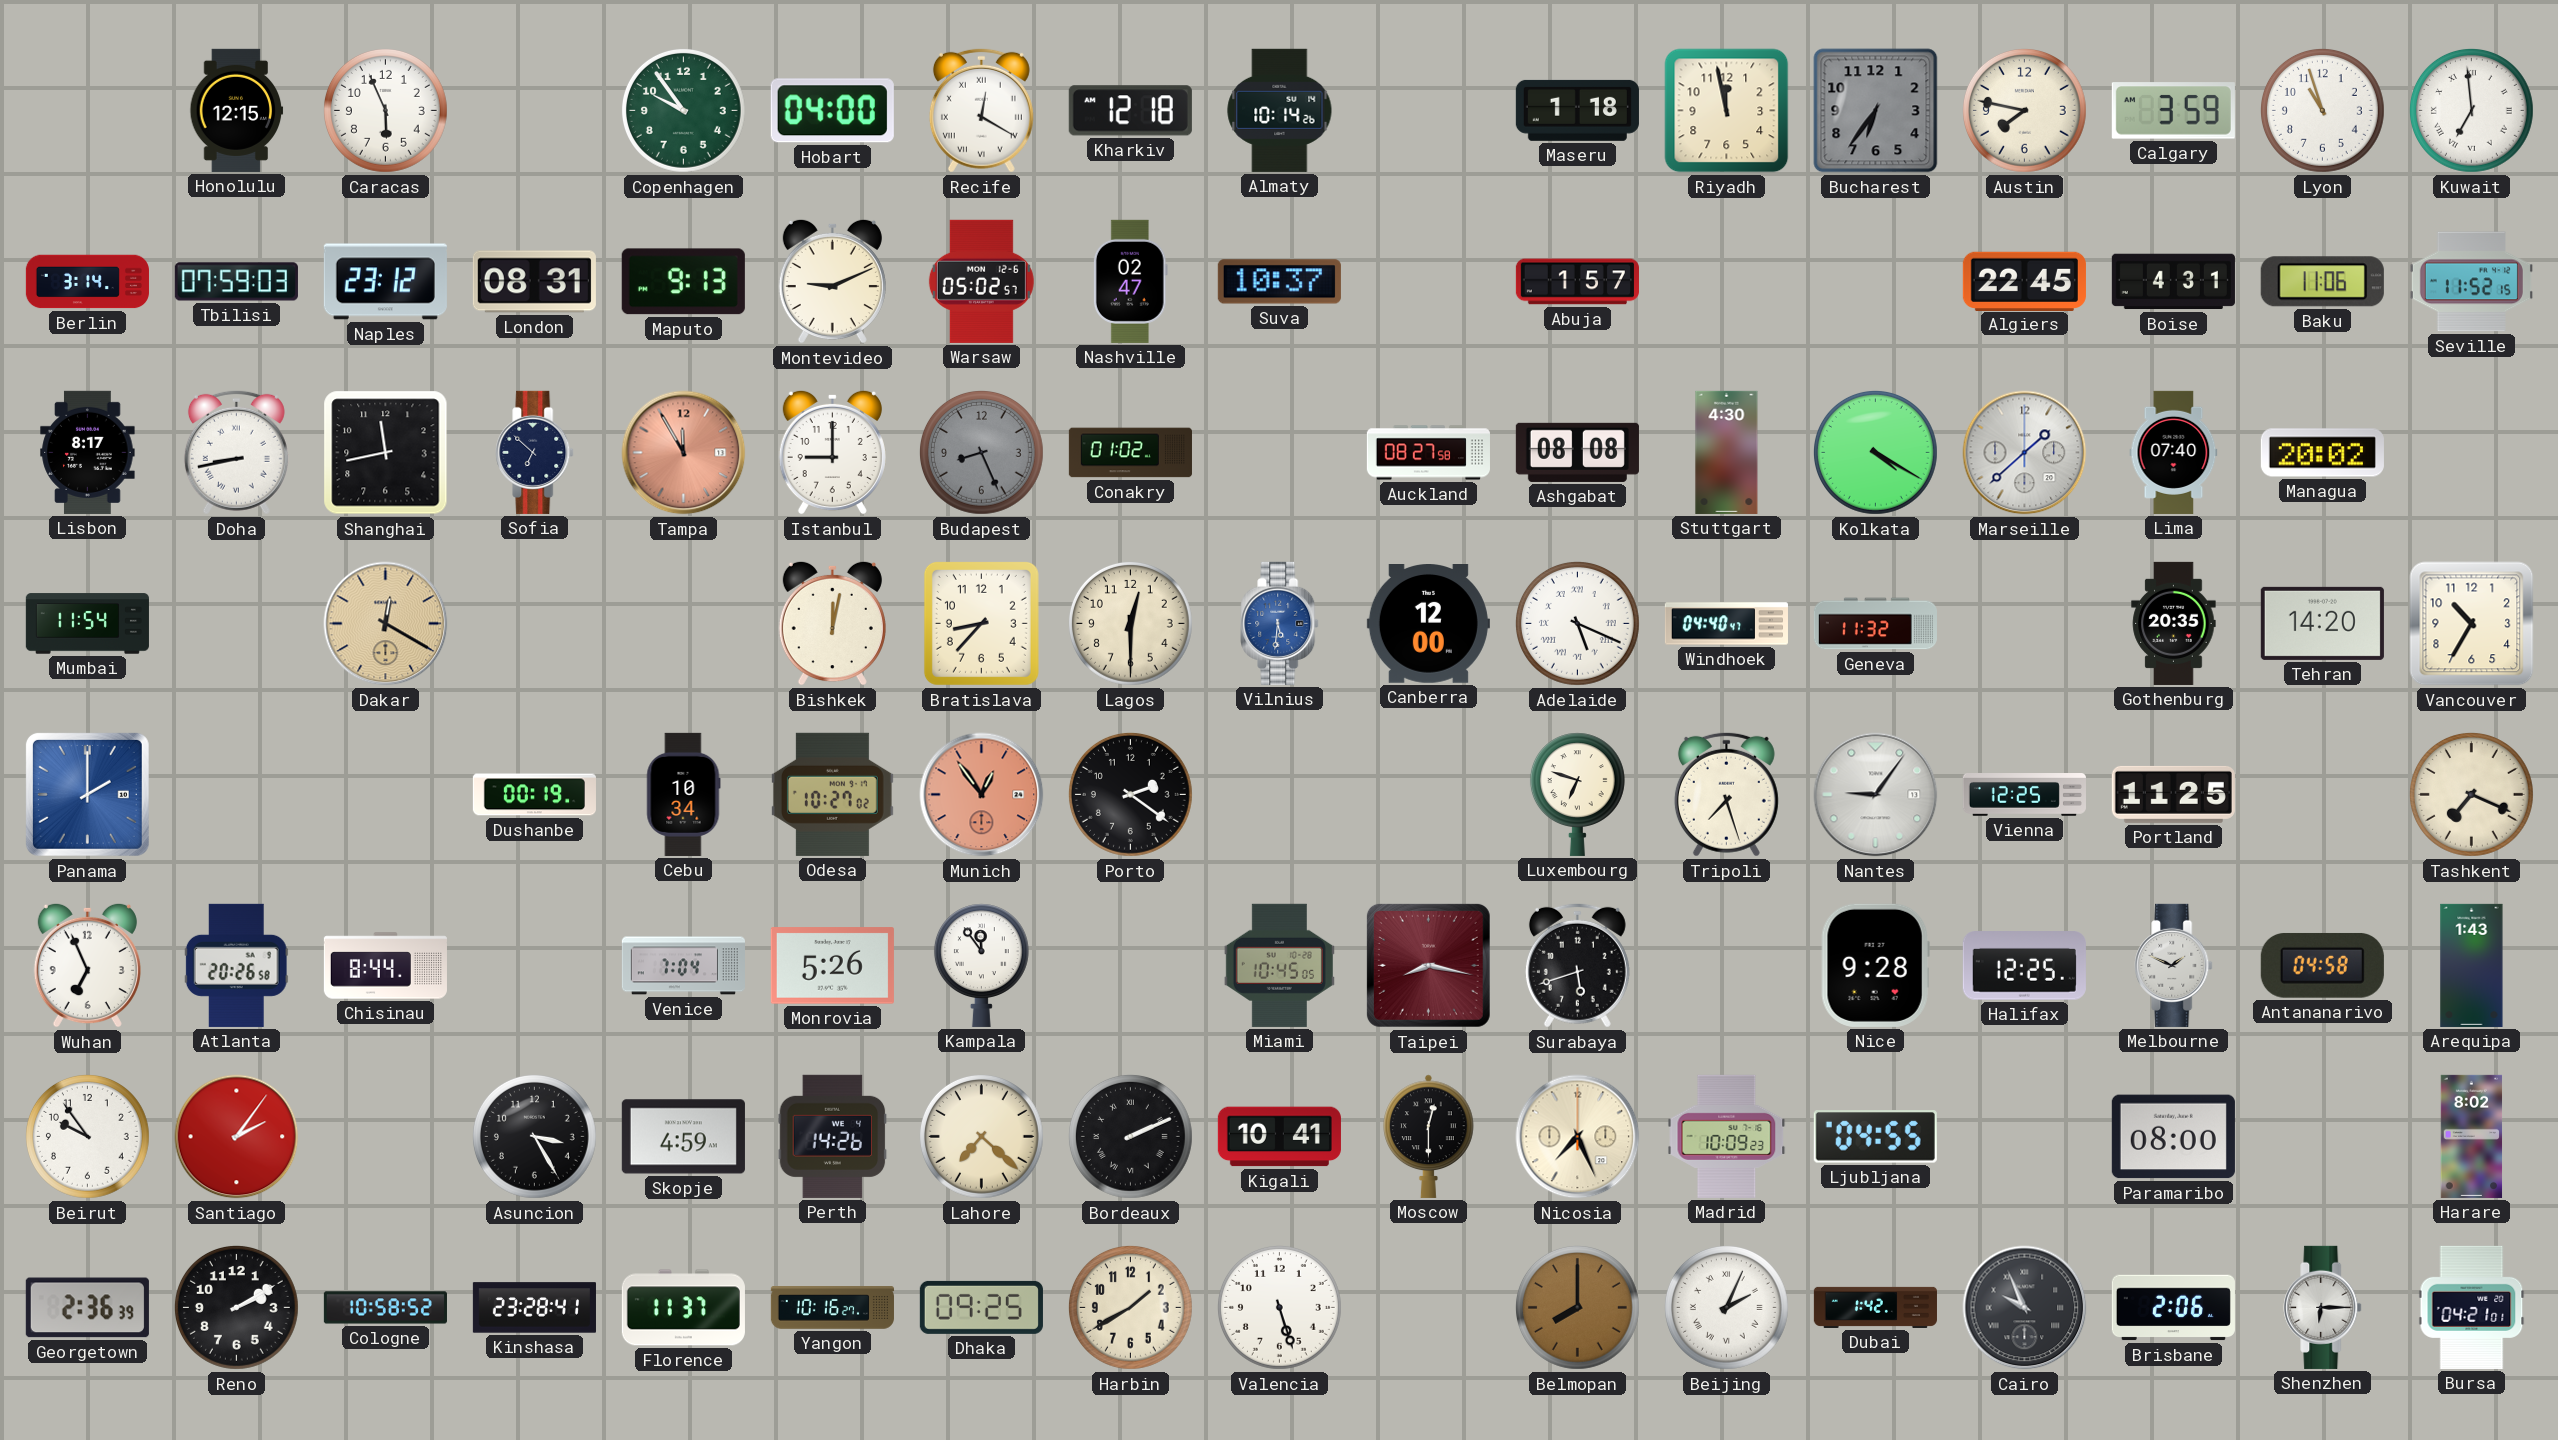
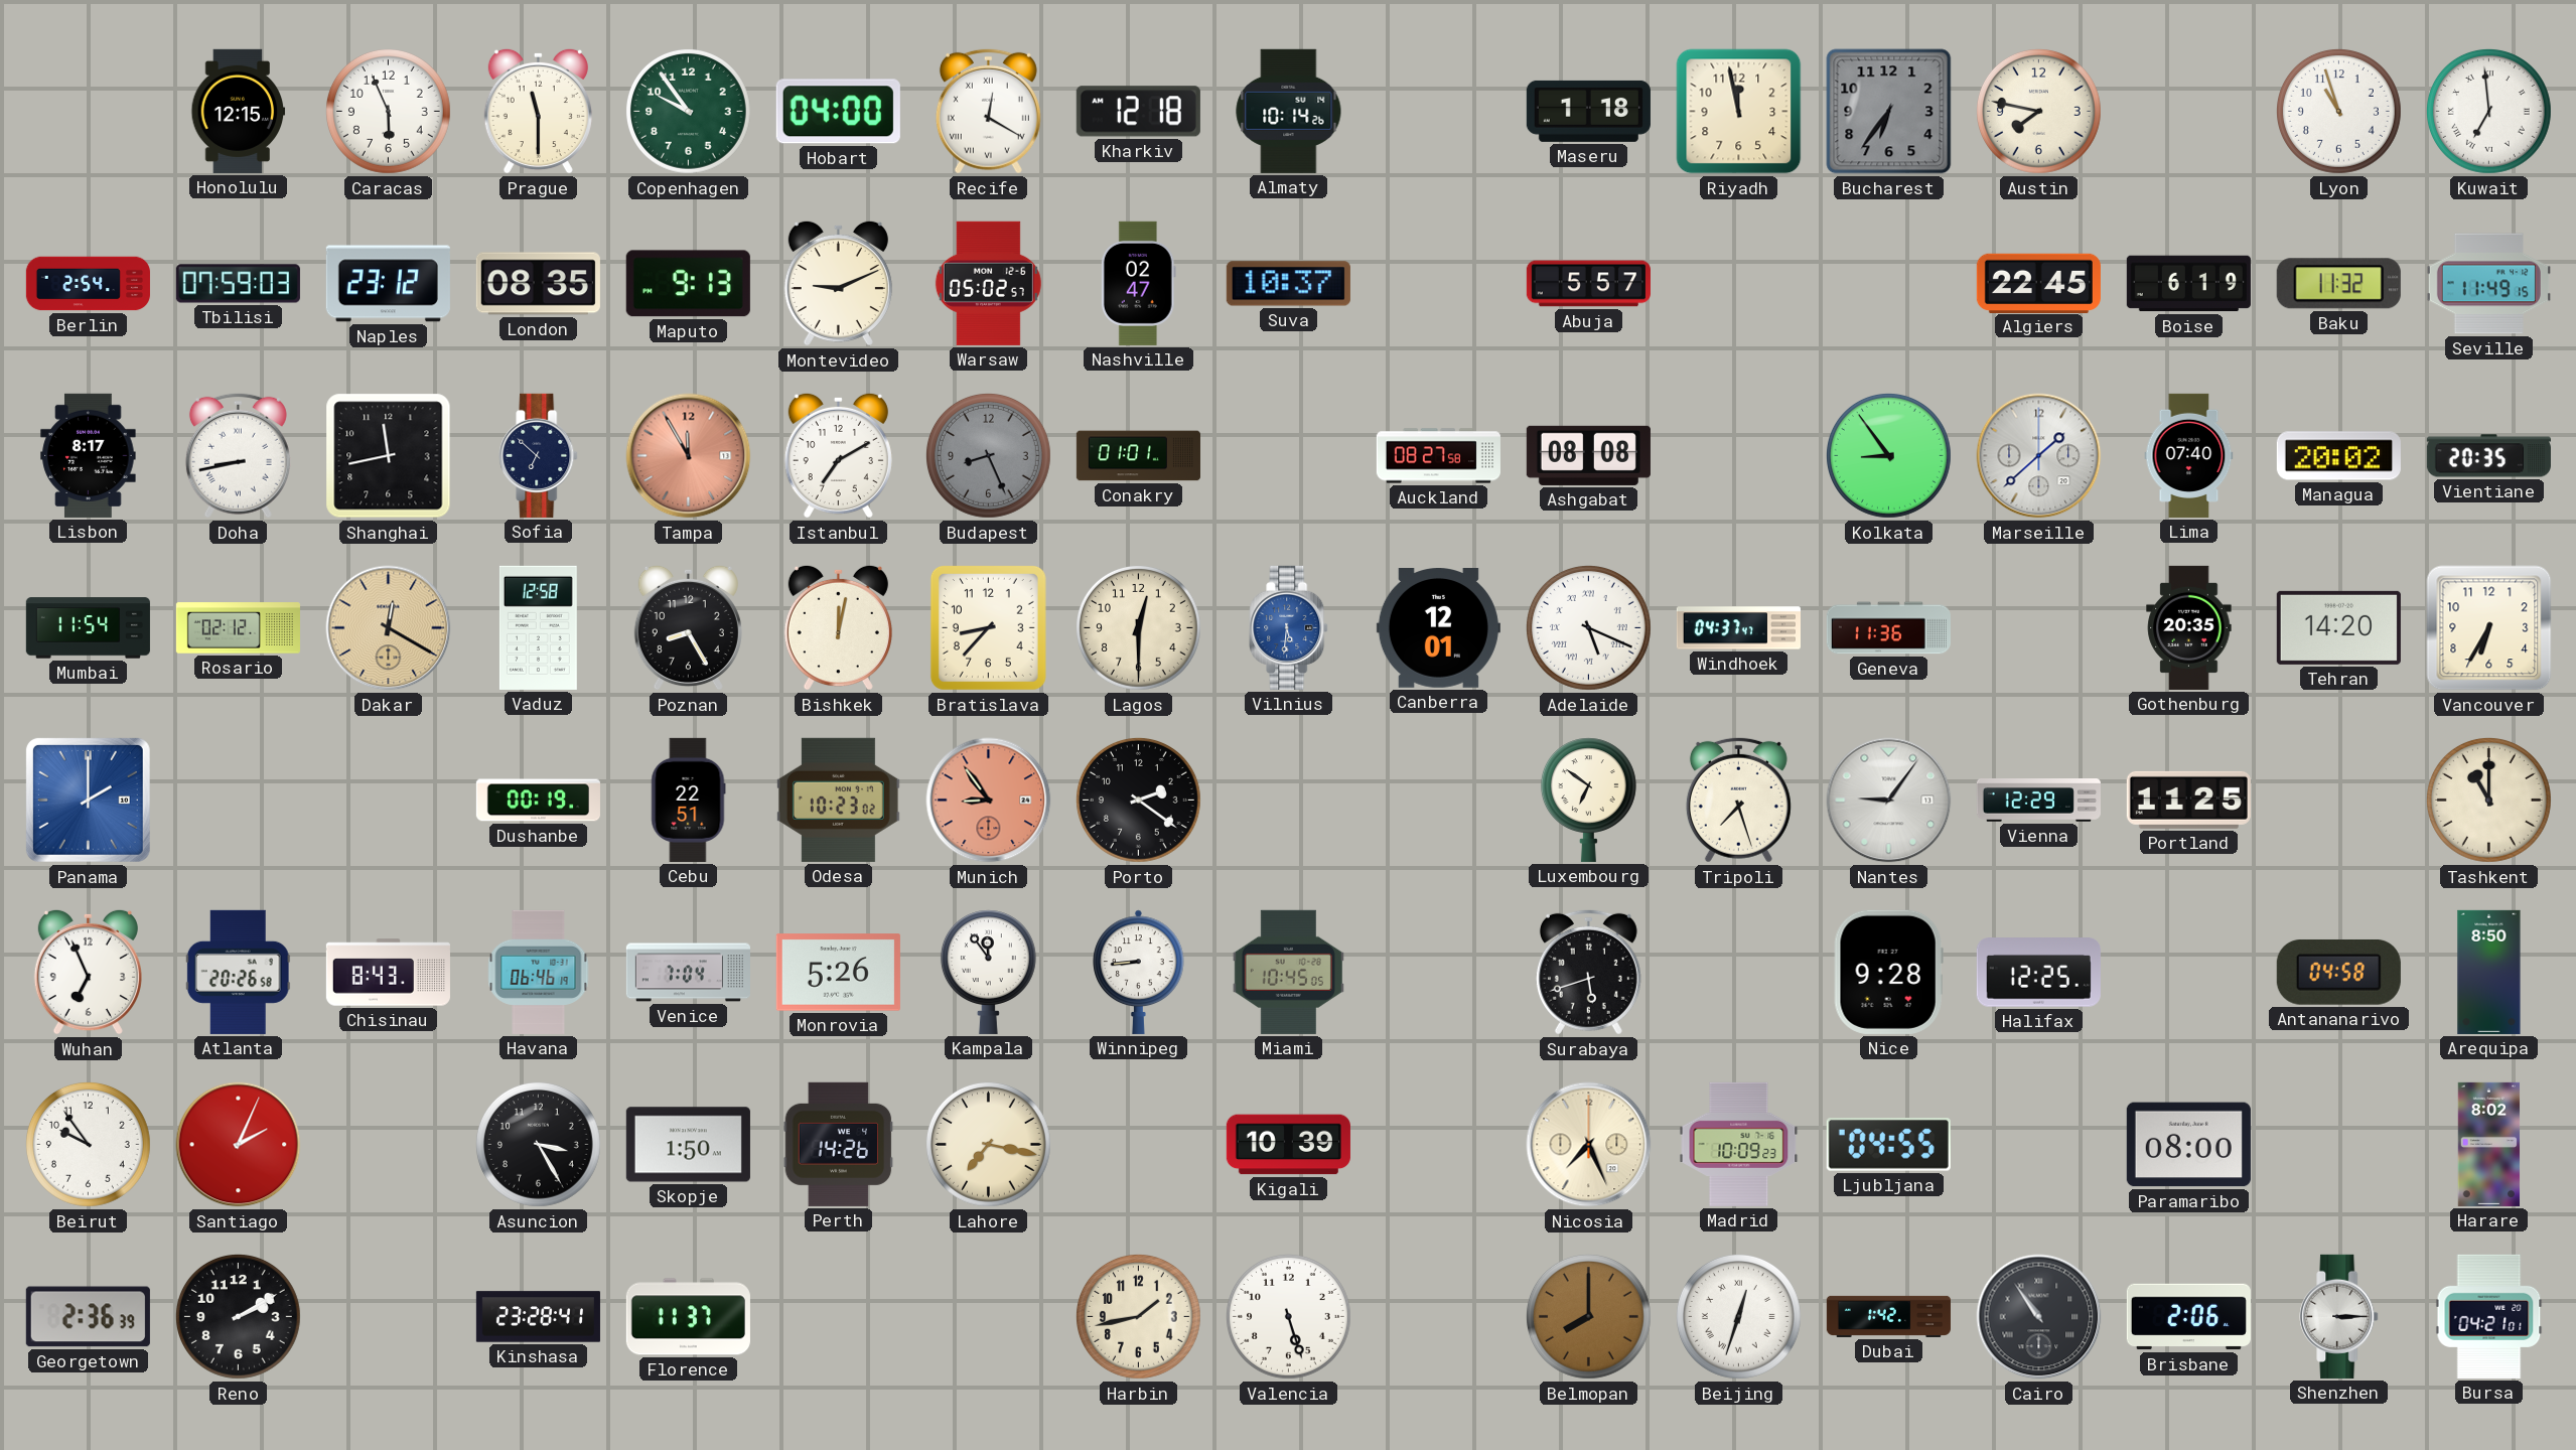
Prague: none -> 11:30 (538, 111)
Calgary: 3:59 -> none (2173, 111)
Berlin: 3:14 -> 2:54 (88, 284)
London: 08:31 -> 08:35 (538, 284)
Abuja: 1:57 -> 5:57 (1588, 284)
Boise: 4:31 -> 6:19 (2188, 284)
Baku: 11:06 -> 11:32 (2338, 284)
Seville: 11:52 -> 11:49 (2488, 284)
Istanbul: 9:00 -> 7:10 (838, 455)
Conakry: 01:02 -> 01:01 (1138, 456)
Stuttgart: 4:30 -> none (1727, 452)
Kolkata: 4:20 -> 8:54 (1888, 455)
Vientiane: none -> 20:35 (2488, 456)
Rosario: none -> 02:12 (238, 628)
Vaduz: none -> 12:58 (538, 627)
Poznan: none -> 8:25 (688, 627)
Canberra: 12:00 -> 12:01 (1438, 628)
Windhoek: 04:40 -> 04:37 (1738, 628)
Geneva: 11:32 -> 11:36 (1888, 628)
Vancouver: 10:35 -> 6:35 (2489, 628)
Cebu: 10:34 -> 22:51 (689, 800)
Odesa: 10:27 -> 10:23 (838, 800)
Munich: 12:54 -> 8:54 (989, 801)
Luxembourg: 6:48 -> 6:51 (1588, 800)
Vienna: 12:25 -> 12:29 (2038, 801)
Tashkent: 7:19 -> 11:00 (2488, 800)
Chisinau: 8:44 -> 8:43 (388, 973)
Havana: none -> 06:46 (539, 972)
Winnipeg: none -> 8:44 (1139, 972)
Taipei: 8:17 -> none (1428, 965)
Melbourne: 1:49 -> none (2174, 965)
Arequipa: 1:43 -> 8:50 (2489, 972)
Santiago: 2:06 -> 2:04 (239, 1145)
Skopje: 4:59 -> 1:50 (688, 1145)
Lahore: 7:22 -> 7:17 (988, 1144)
Bordeaux: 2:11 -> none (1130, 1136)
Kigali: 10:41 -> 10:39 (1288, 1145)
Moscow: 12:30 -> none (1429, 1136)
Cologne: 10:58 -> none (385, 1308)
Yangon: 10:16 -> none (832, 1308)
Dhaka: 09:25 -> none (981, 1307)
Harbin: 1:40 -> 1:43 (1138, 1316)
Beijing: 2:04 -> 12:33 (1738, 1316)
Cairo: 9:56 -> 10:54 (2039, 1317)
Shenzhen: 6:15 -> 3:15 (2339, 1316)
